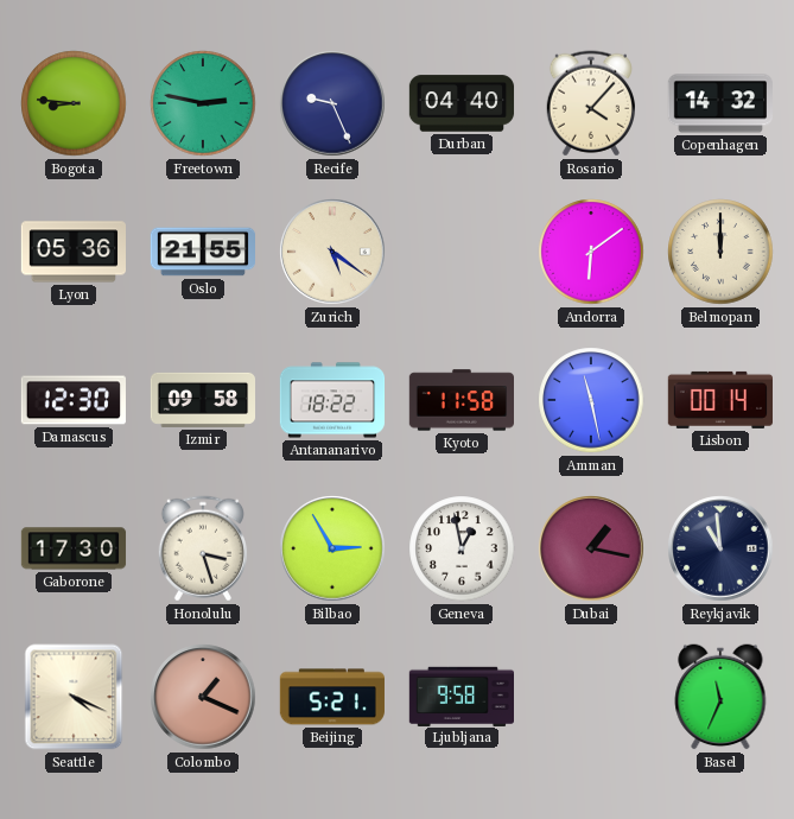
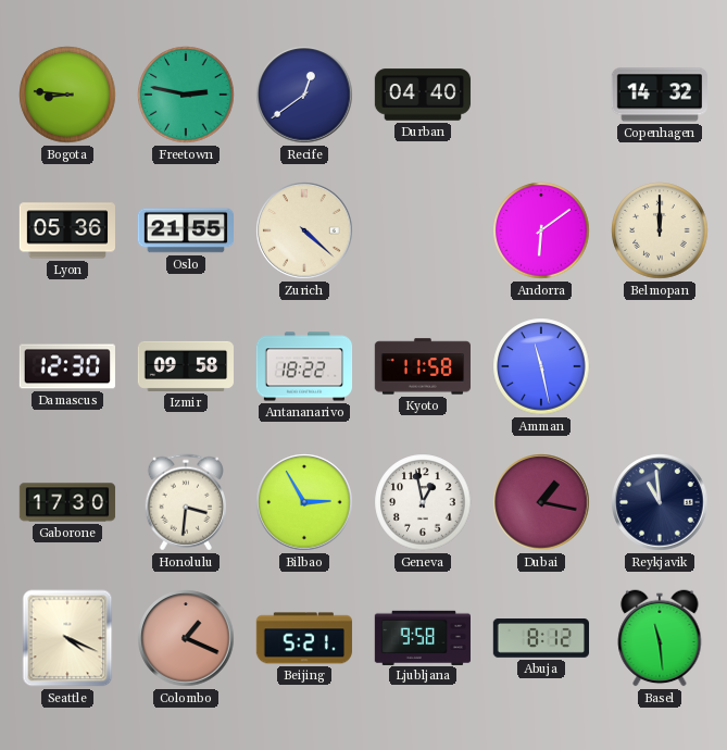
Recife: 9:26 -> 12:39 (304, 95)
Rosario: 4:07 -> none (590, 103)
Zurich: 5:21 -> 4:22 (304, 230)
Lisbon: 00:14 -> none (719, 400)
Honolulu: 3:27 -> 3:31 (185, 502)
Abuja: none -> 8:12 (540, 638)
Basel: 11:34 -> 11:29 (660, 638)
